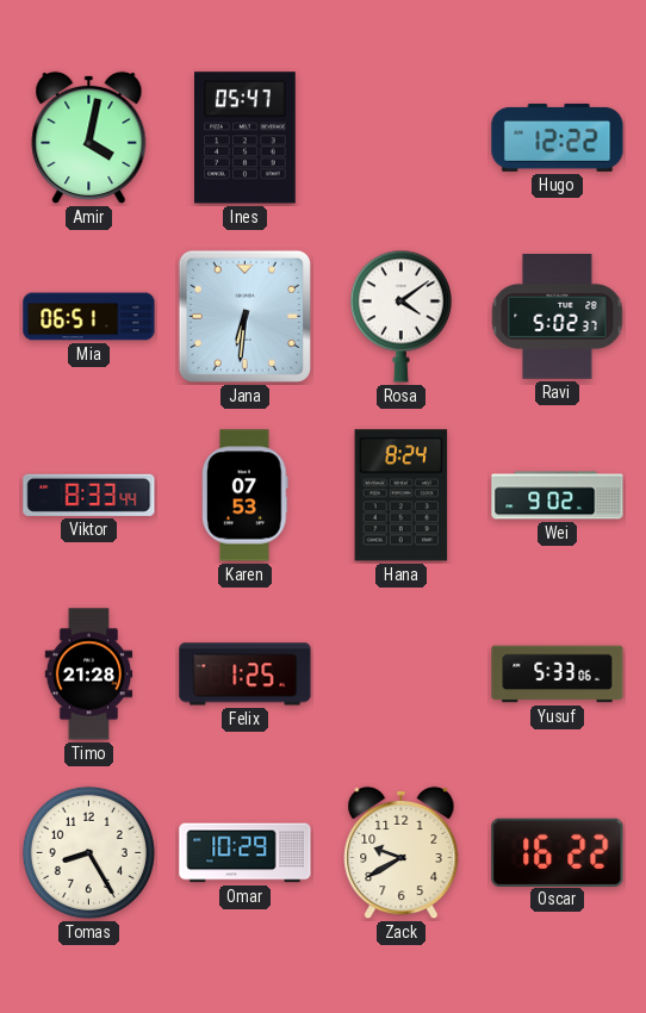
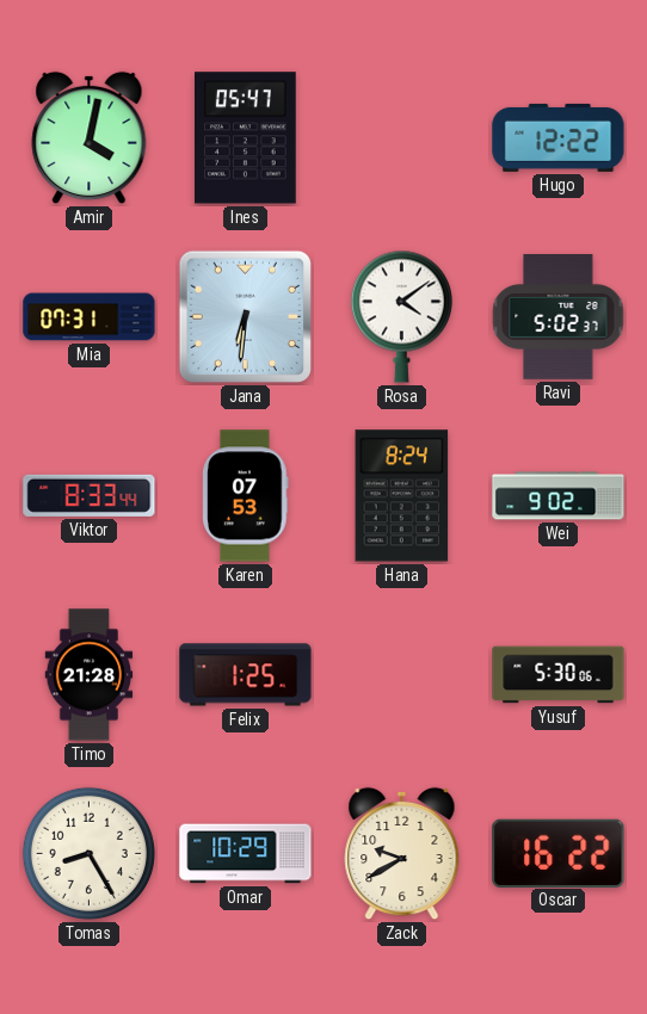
Mia: 06:51 -> 07:31 (90, 317)
Yusuf: 5:33 -> 5:30 (559, 675)
